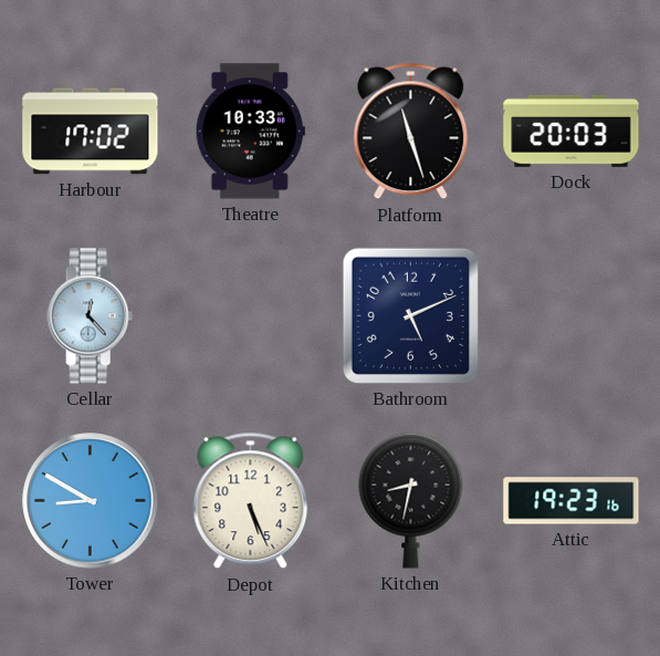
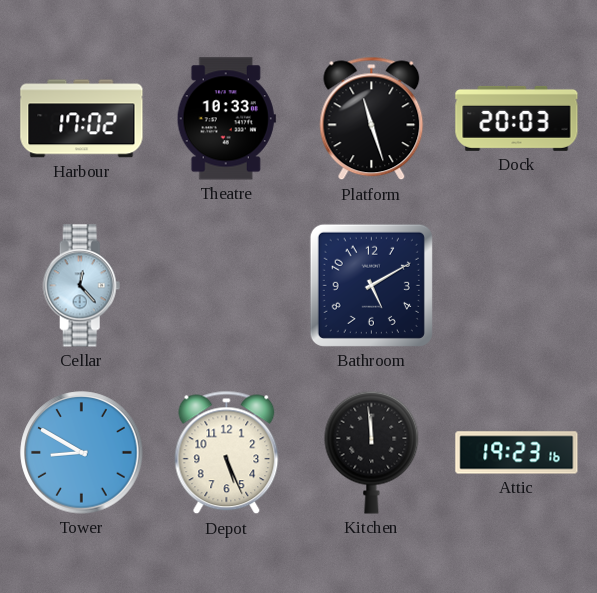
Bathroom: 5:11 -> 5:10 (371, 285)
Kitchen: 8:32 -> 11:59 (372, 452)
